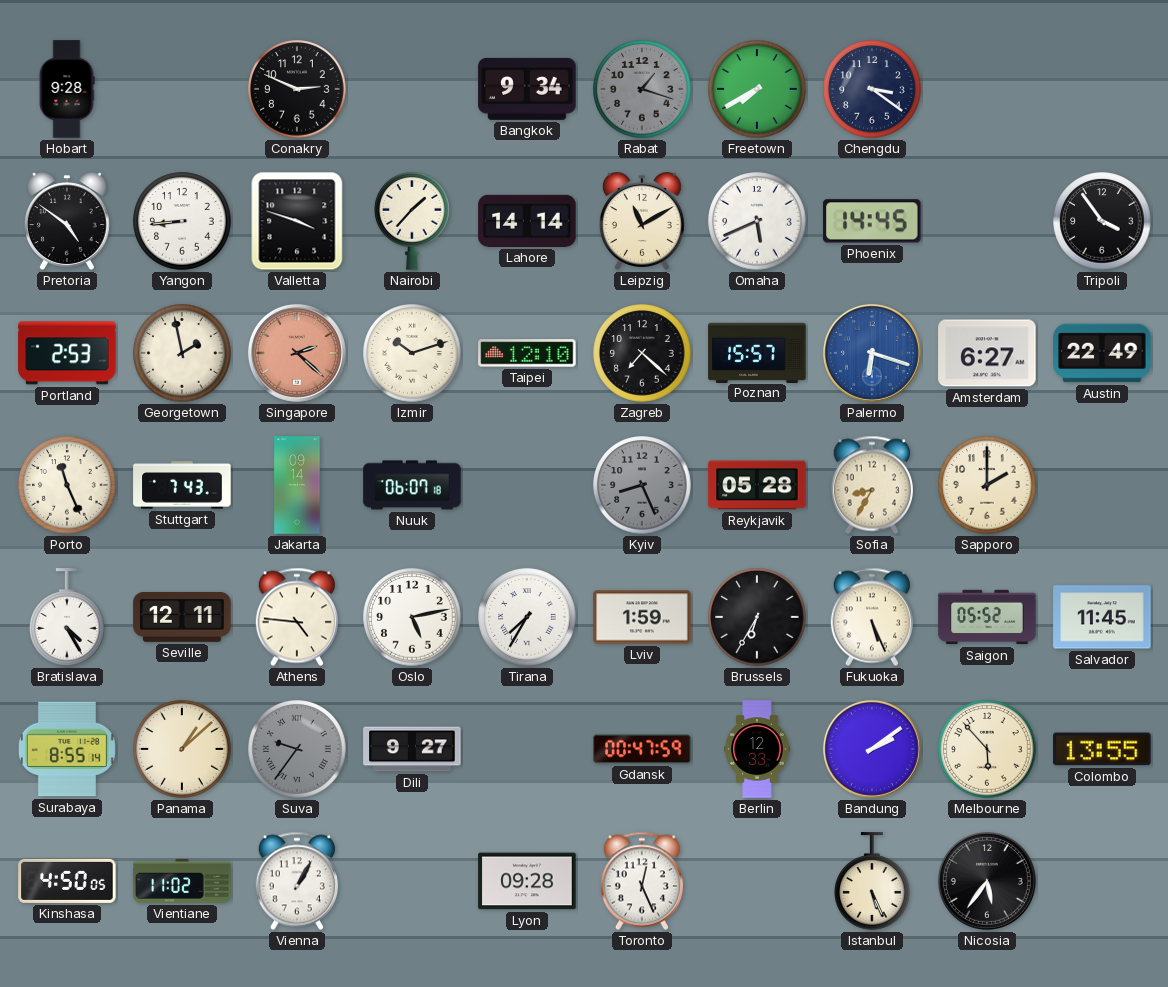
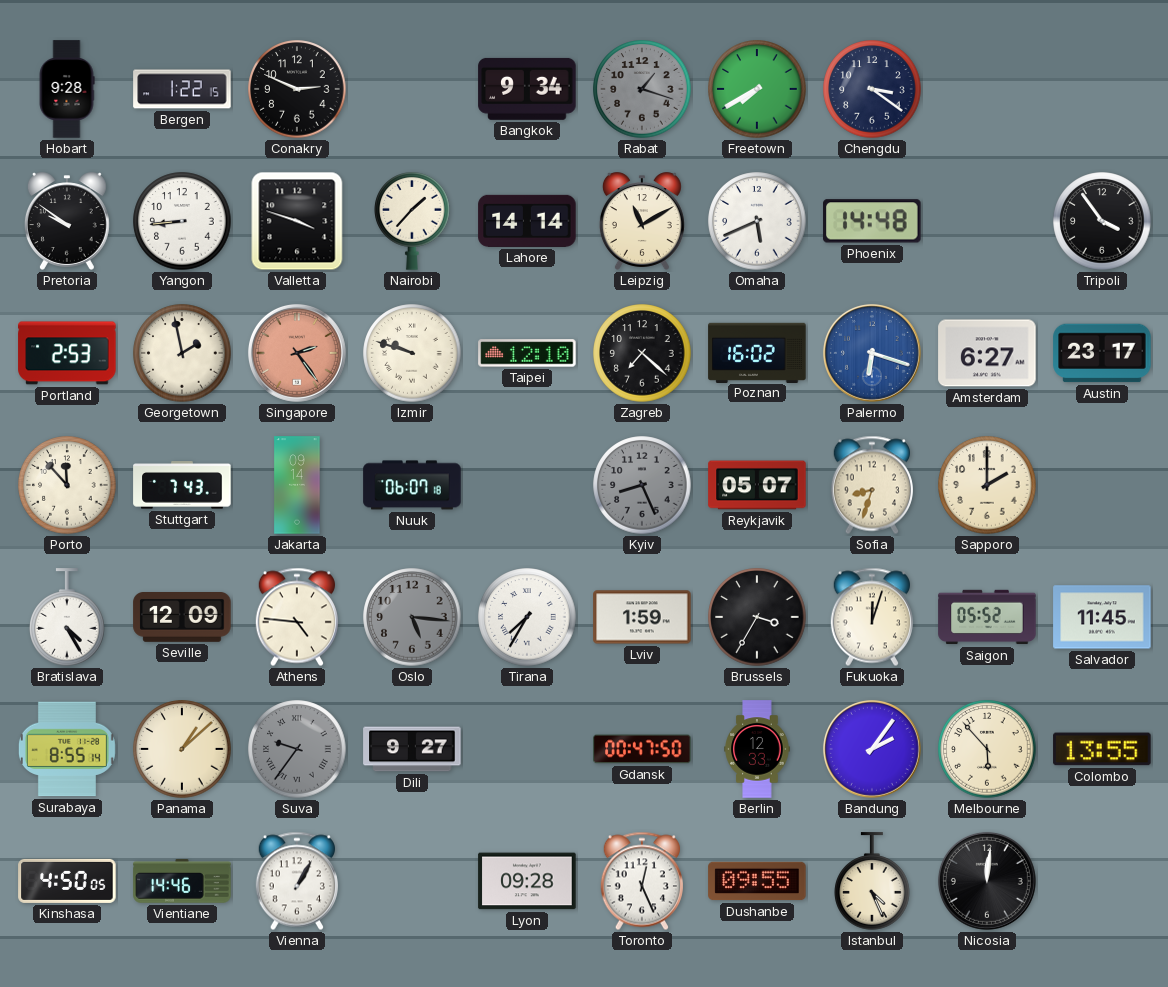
Bergen: none -> 1:22 (182, 89)
Pretoria: 4:51 -> 9:51 (67, 221)
Phoenix: 14:45 -> 14:48 (872, 221)
Singapore: 2:22 -> 2:24 (297, 353)
Izmir: 10:12 -> 9:48 (412, 353)
Poznan: 15:57 -> 16:02 (757, 352)
Austin: 22:49 -> 23:17 (1102, 353)
Porto: 11:26 -> 11:53 (67, 485)
Reykjavik: 05:28 -> 05:07 (757, 485)
Sofia: 8:35 -> 8:33 (872, 485)
Seville: 12:11 -> 12:09 (182, 618)
Oslo: 5:13 -> 5:16 (412, 617)
Oslo dial: white -> grey (412, 617)
Brussels: 6:35 -> 3:35 (757, 617)
Fukuoka: 5:26 -> 12:03 (872, 617)
Gdansk: 00:47:59 -> 00:47:50 (642, 749)
Bandung: 2:09 -> 2:06 (872, 749)
Vientiane: 11:02 -> 14:46 (182, 881)
Dushanbe: none -> 09:55 (757, 881)
Istanbul: 5:26 -> 4:26 (872, 881)
Nicosia: 5:36 -> 12:01 (987, 881)
